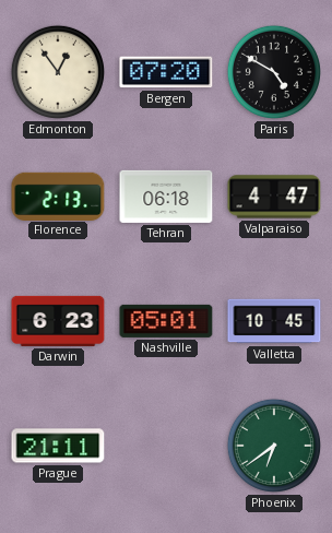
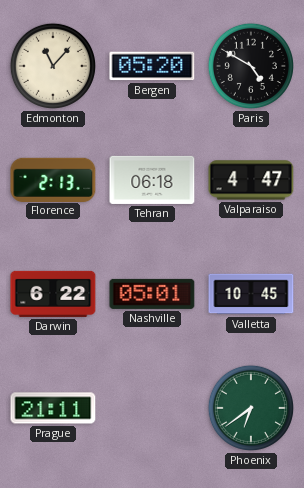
Edmonton: 12:54 -> 11:07 (53, 66)
Bergen: 07:20 -> 05:20 (152, 66)
Darwin: 6:23 -> 6:22 (53, 294)
